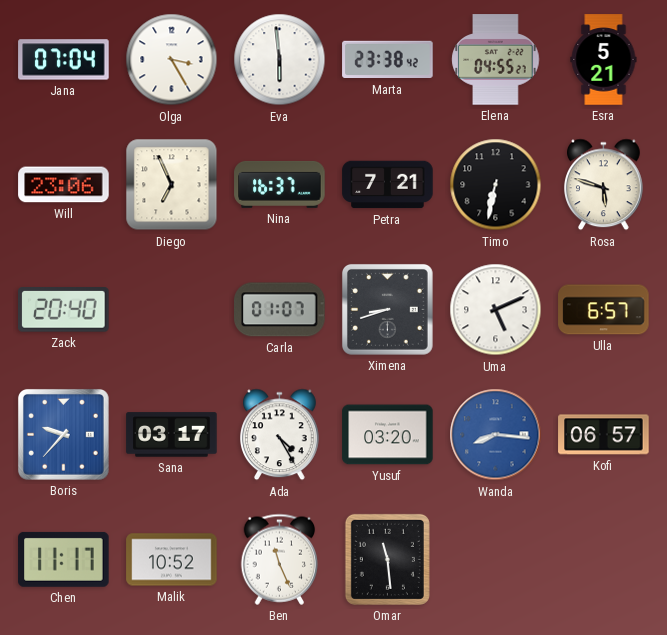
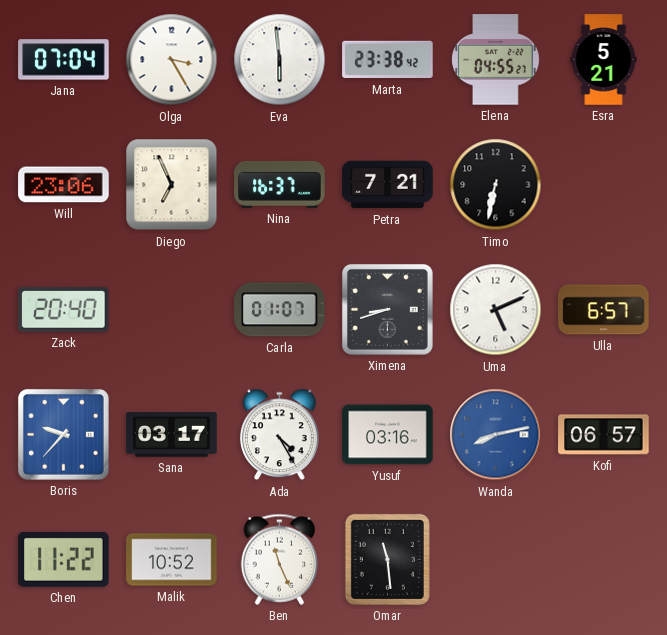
Rosa: 5:48 -> none (604, 185)
Yusuf: 03:20 -> 03:16 (388, 435)
Wanda: 8:16 -> 8:13 (496, 435)
Chen: 11:17 -> 11:22 (64, 559)
